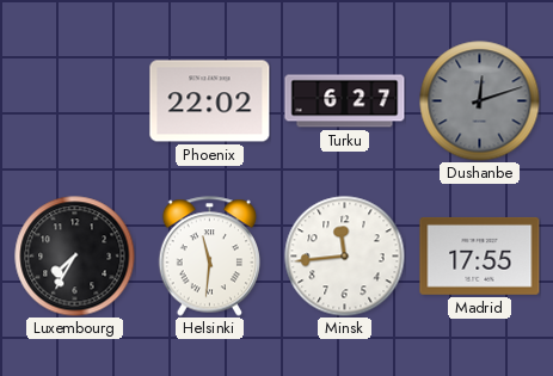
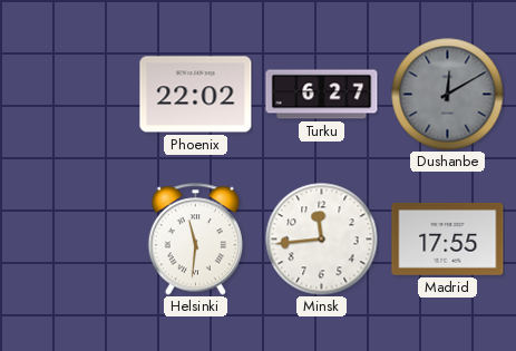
Dushanbe: 12:12 -> 12:10 (448, 95)
Luxembourg: 7:35 -> none (75, 257)
